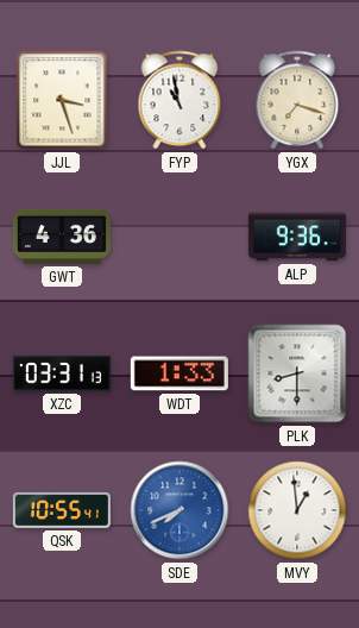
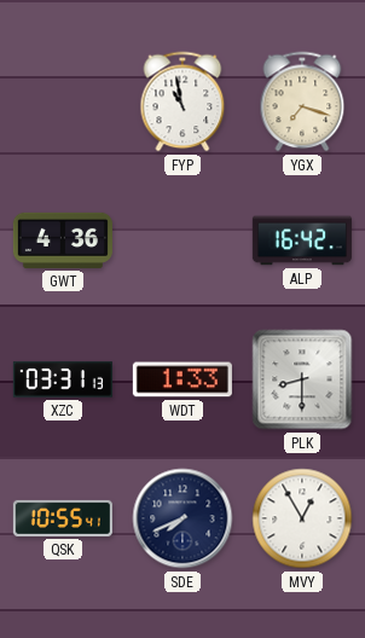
JJL: 3:27 -> none (62, 100)
ALP: 9:36 -> 16:42 (302, 240)
SDE dial: blue -> navy (182, 518)
MVY: 12:59 -> 12:55 (302, 518)
